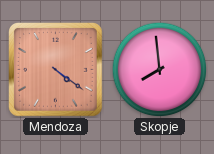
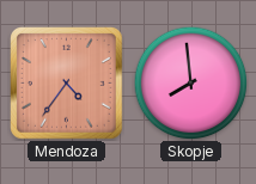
Mendoza: 4:21 -> 4:36 (67, 84)
